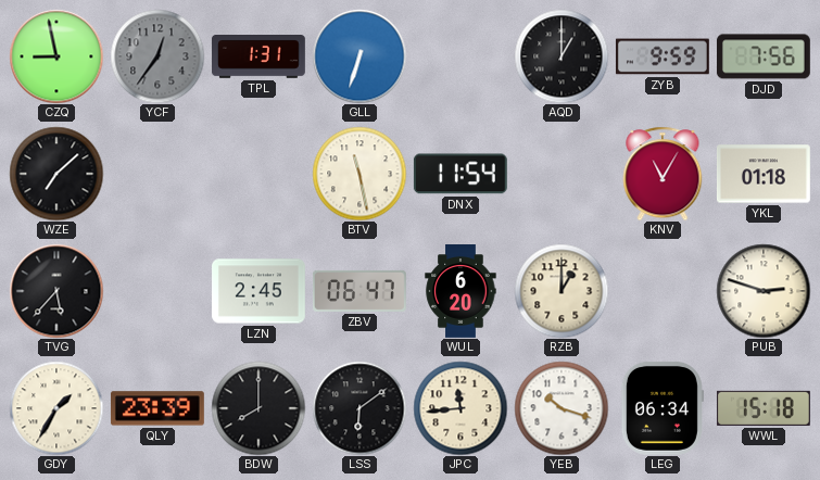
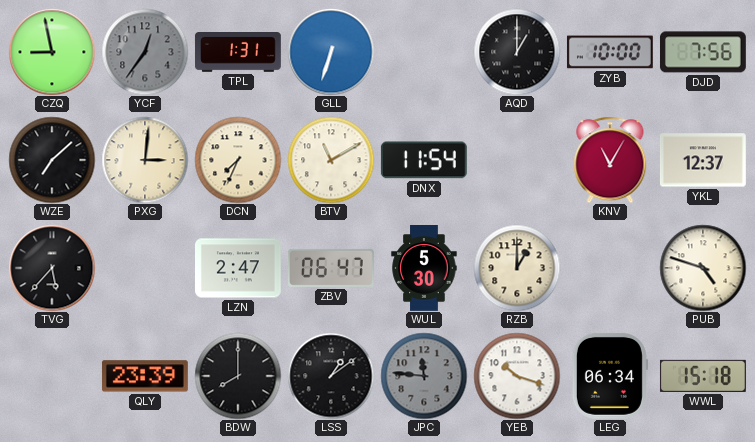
ZYB: 9:59 -> 10:00 (610, 52)
PXG: none -> 3:01 (145, 160)
DCN: none -> 7:34 (238, 160)
BTV: 11:28 -> 11:10 (331, 160)
YKL: 01:18 -> 12:37 (703, 160)
LZN: 2:45 -> 2:47 (239, 268)
WUL: 6:20 -> 5:30 (424, 269)
PUB: 2:48 -> 4:48 (703, 268)
GDY: 1:35 -> none (56, 408)
LSS: 6:09 -> 1:09 (331, 376)
JPC: 11:44 -> 11:46 (424, 376)
JPC dial: cream -> grey (424, 376)
